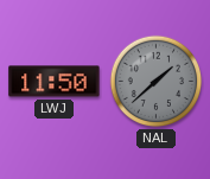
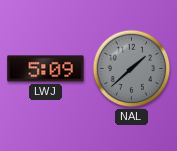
LWJ: 11:50 -> 5:09 (46, 69)
